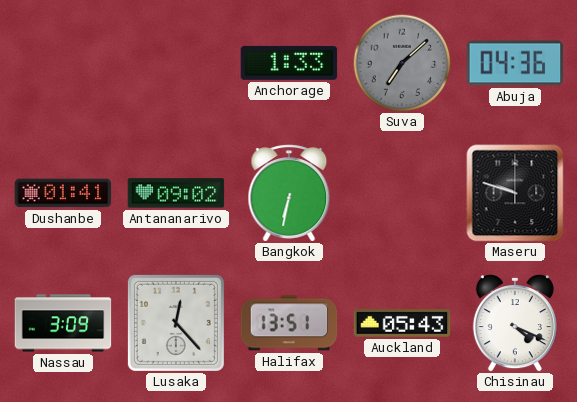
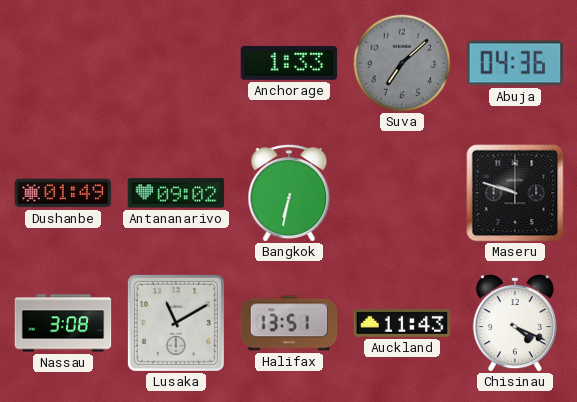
Dushanbe: 01:41 -> 01:49 (63, 193)
Nassau: 3:09 -> 3:08 (63, 323)
Lusaka: 12:23 -> 11:10 (176, 323)
Auckland: 05:43 -> 11:43 (402, 323)
